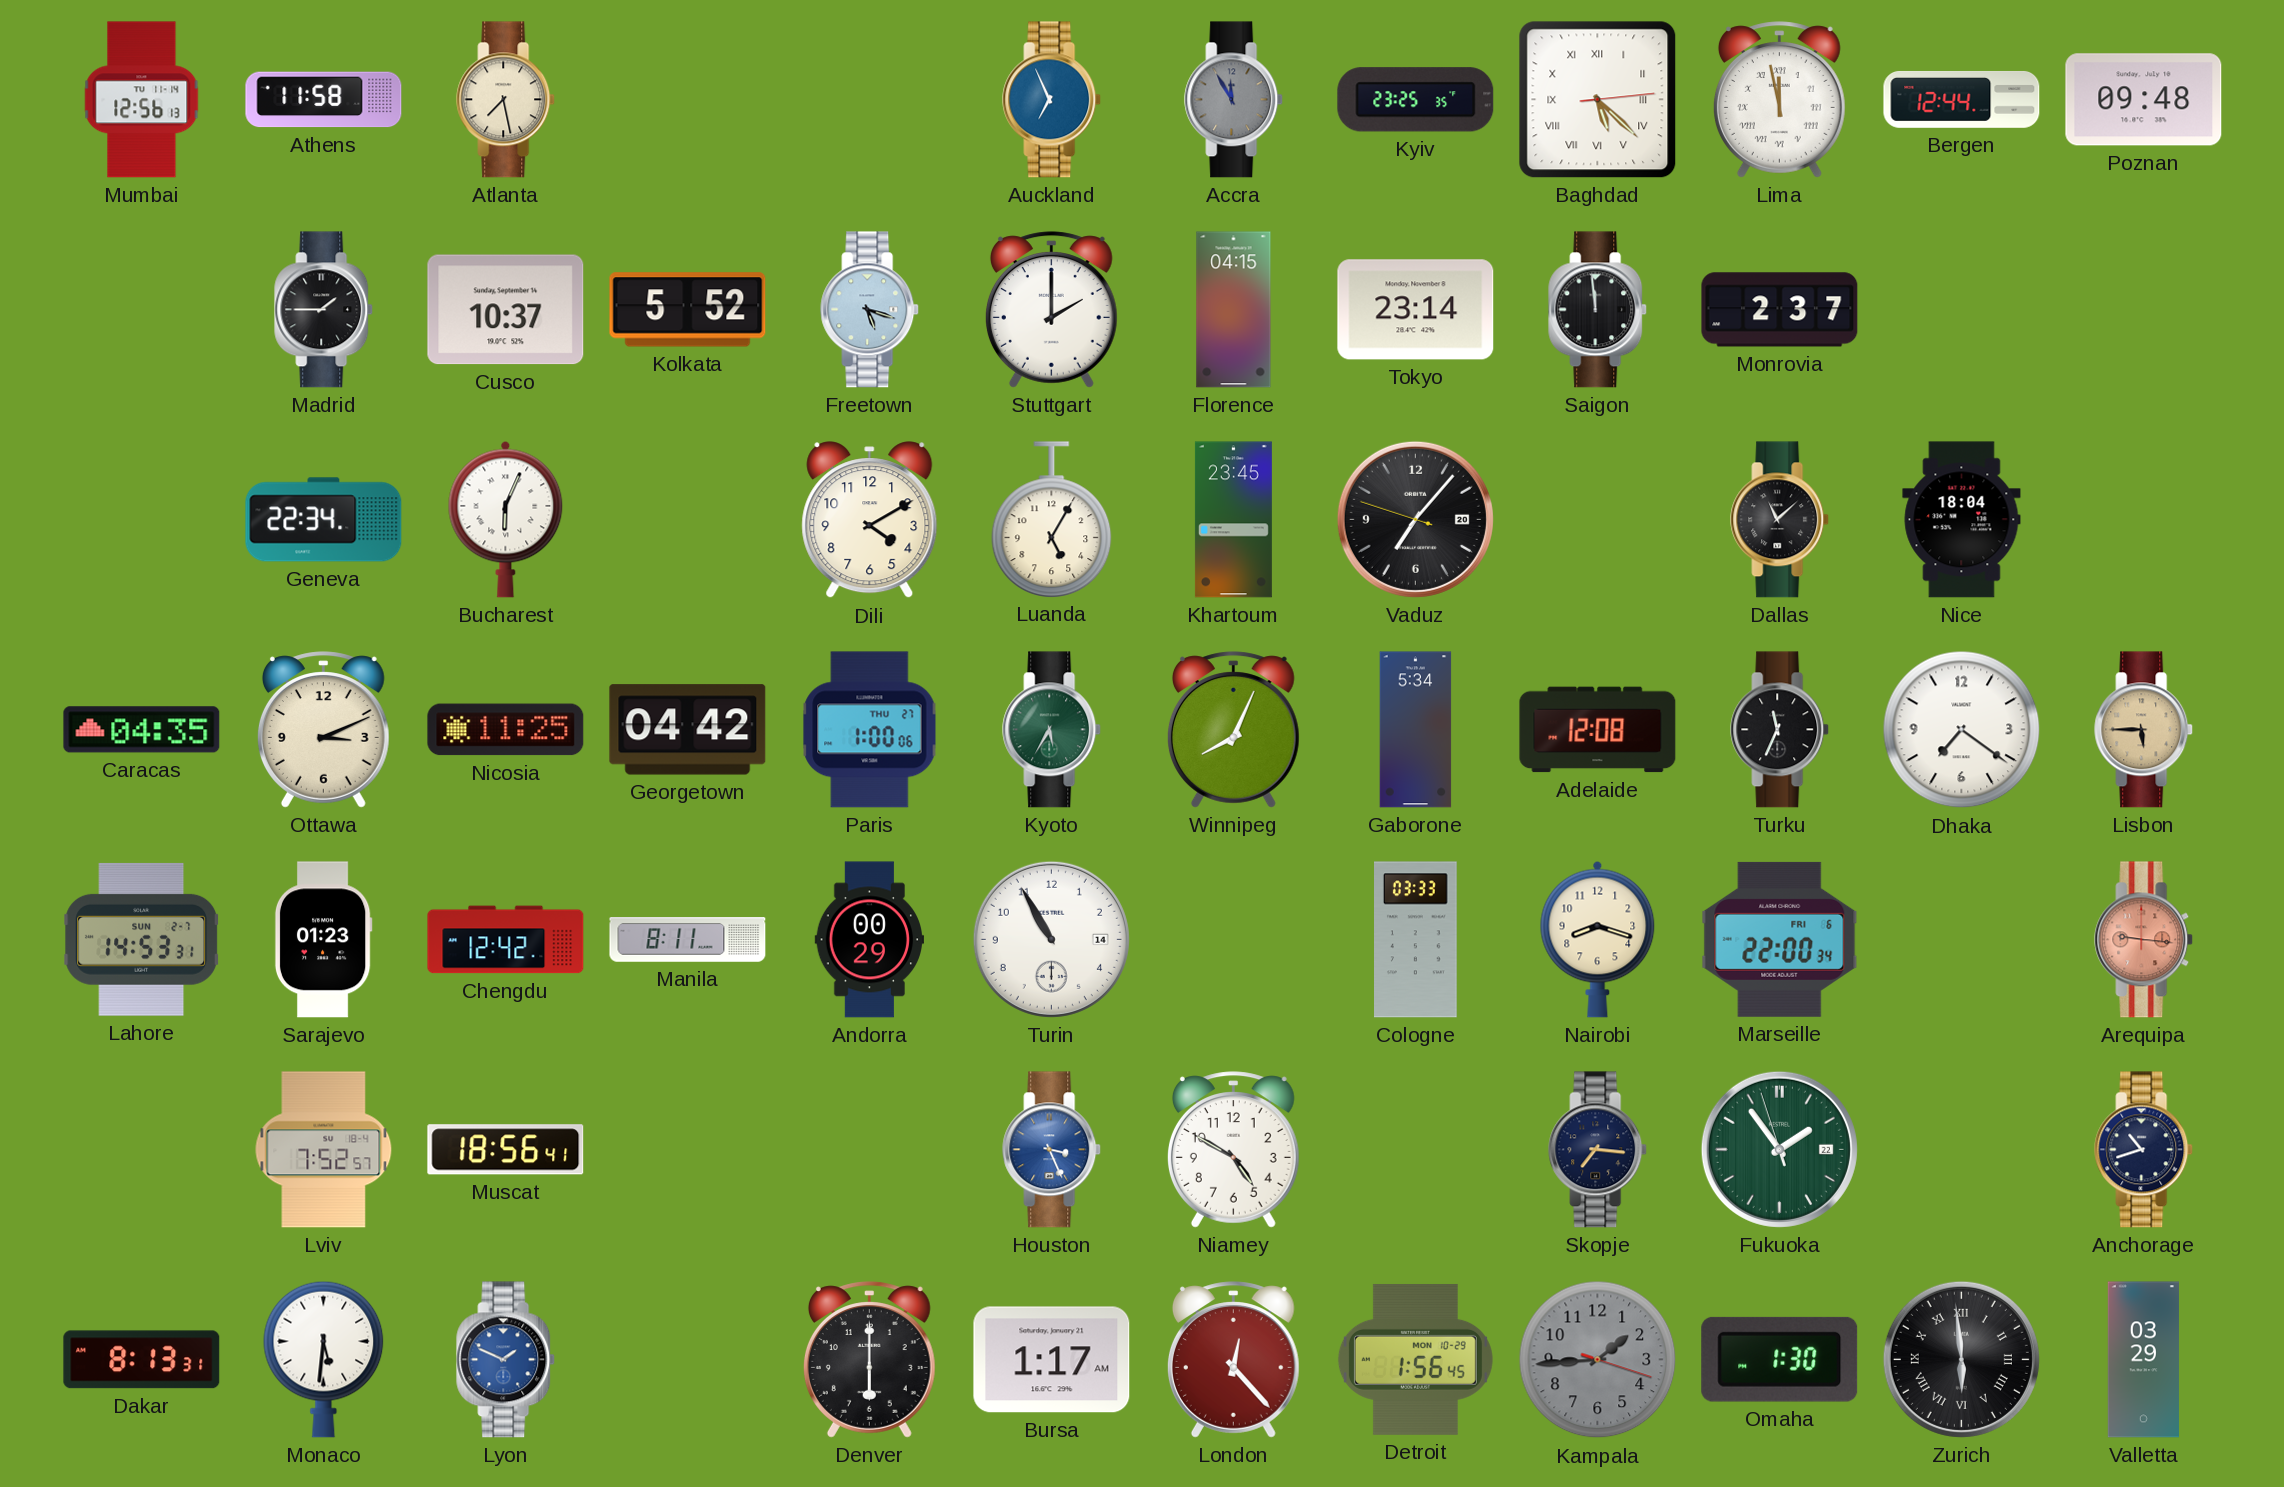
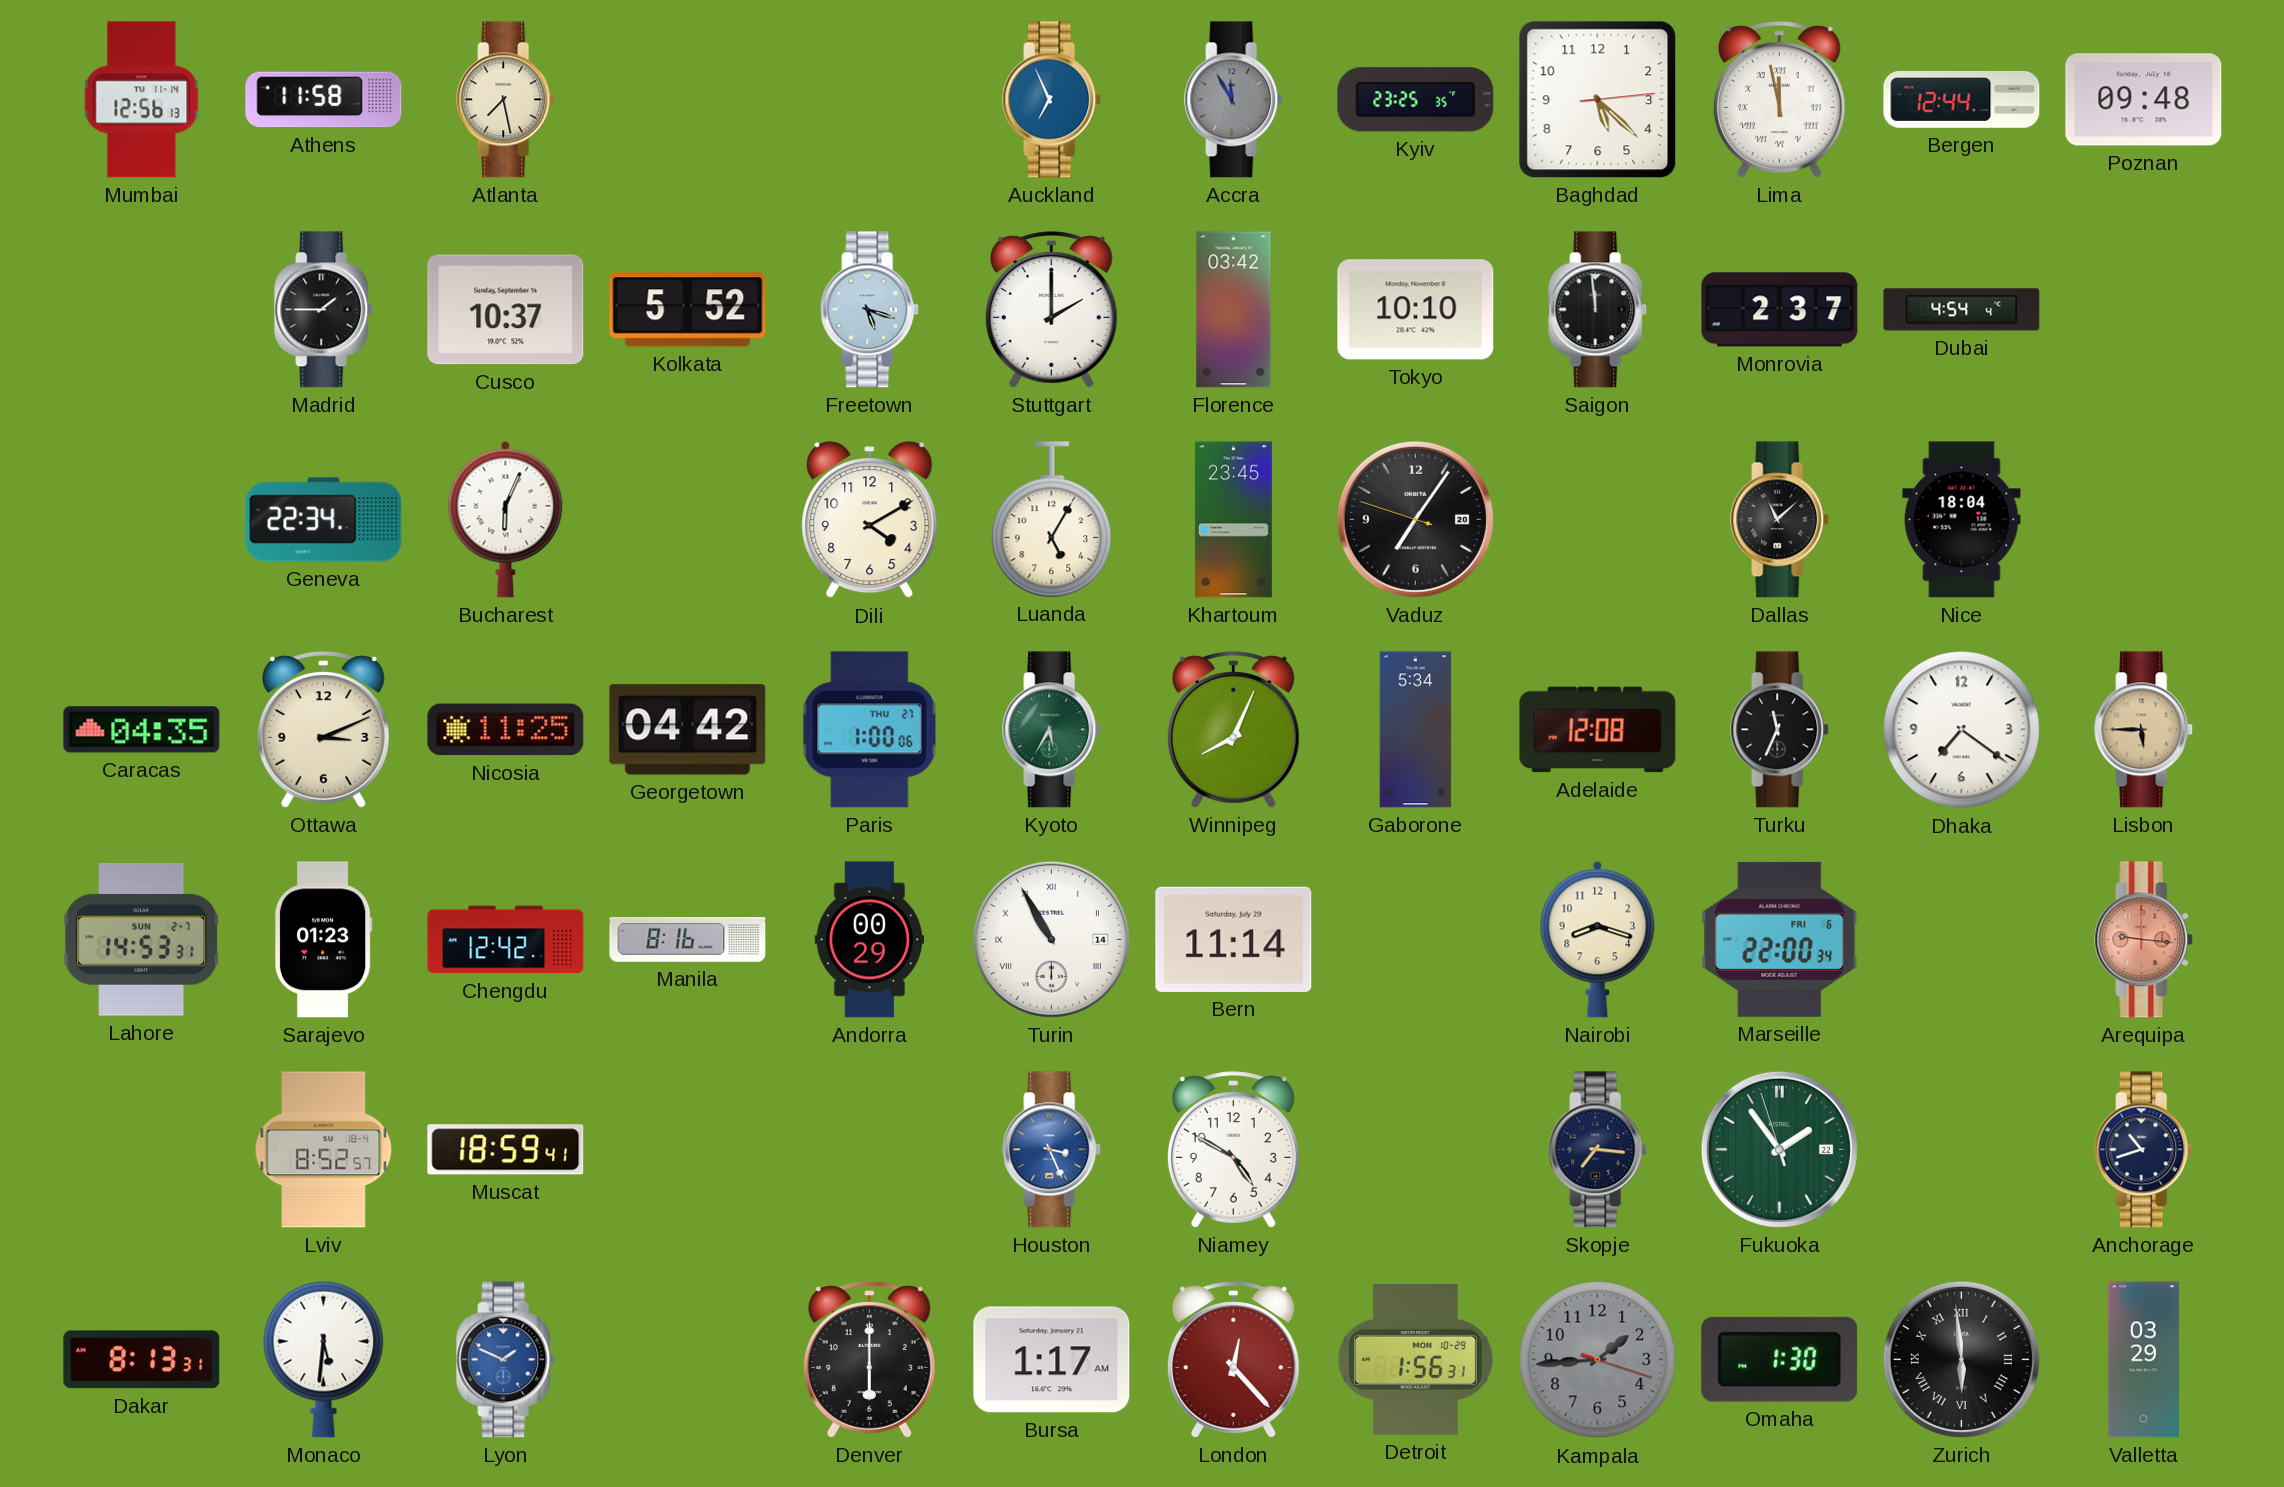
Baghdad numerals: Roman -> Arabic (1598, 100)
Florence: 04:15 -> 03:42 (1234, 310)
Tokyo: 23:14 -> 10:10 (1416, 310)
Dubai: none -> 4:54 (1962, 310)
Vaduz: 7:06 -> 7:05 (1415, 519)
Manila: 8:11 -> 8:16 (688, 940)
Turin numerals: Arabic -> Roman (1051, 939)
Bern: none -> 11:14 (1234, 939)
Cologne: 03:33 -> none (1416, 940)
Lviv: 7:52 -> 8:52 (324, 1150)
Muscat: 18:56 -> 18:59 (506, 1150)
Detroit: 1:56:45 -> 1:56:31 (1415, 1359)
